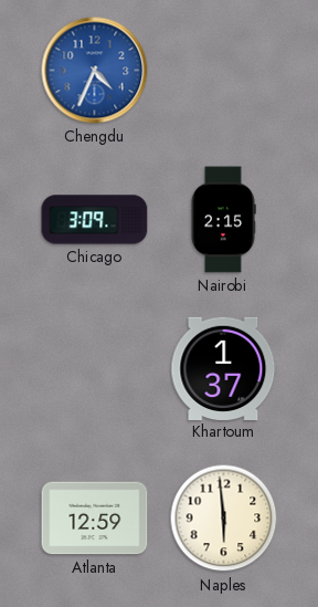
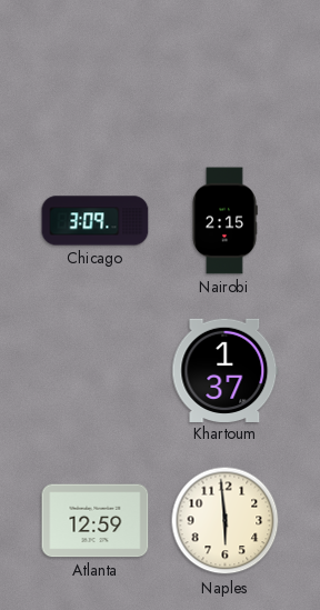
Chengdu: 4:34 -> none (95, 71)
